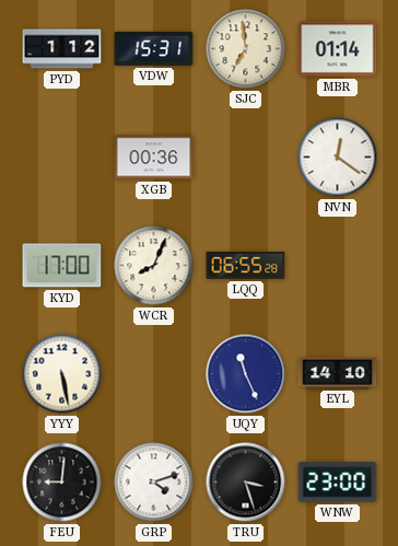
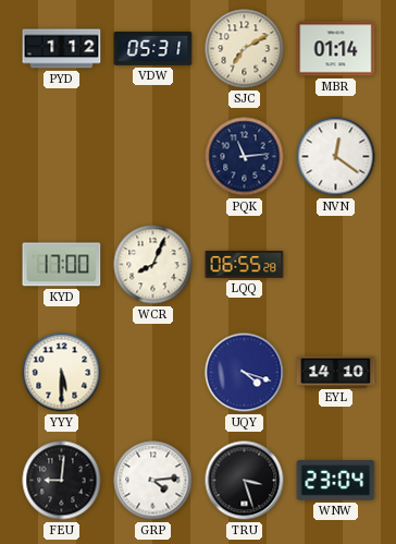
VDW: 15:31 -> 05:31 (153, 48)
SJC: 6:59 -> 7:10 (245, 49)
XGB: 00:36 -> none (154, 158)
PQK: none -> 11:14 (245, 157)
YYY: 5:28 -> 5:30 (62, 373)
UQY: 11:26 -> 4:18 (245, 373)
GRP: 4:12 -> 4:14 (153, 481)
WNW: 23:00 -> 23:04 (336, 481)
